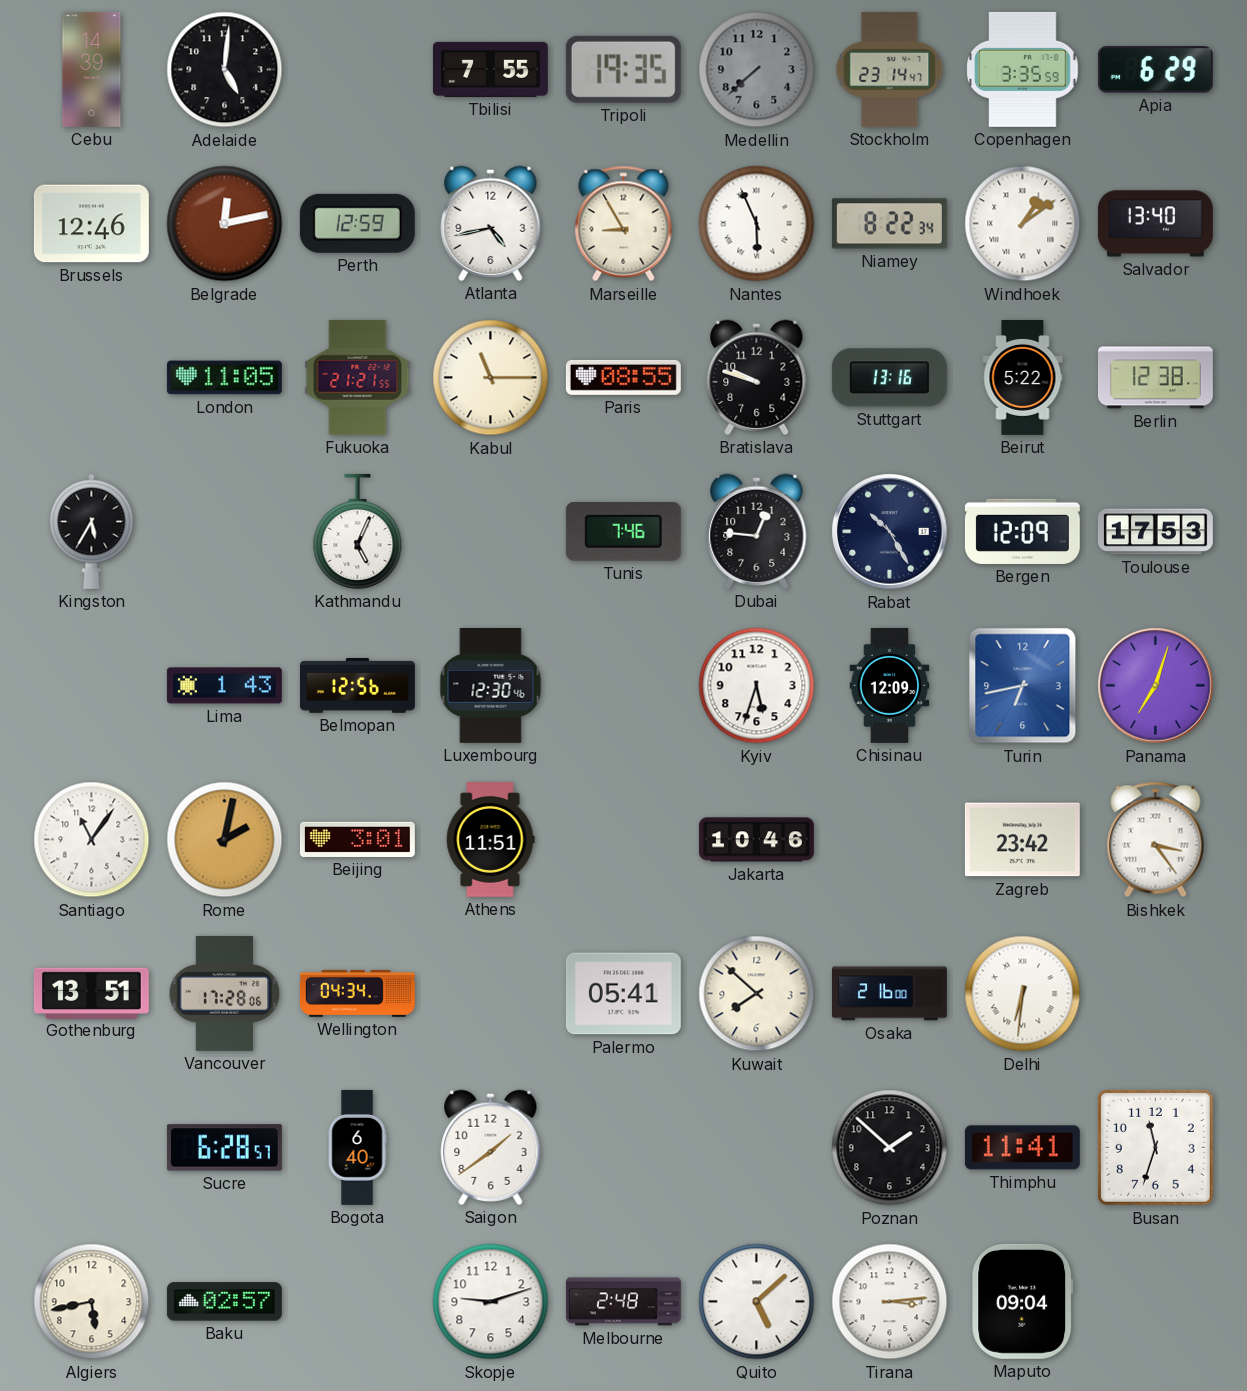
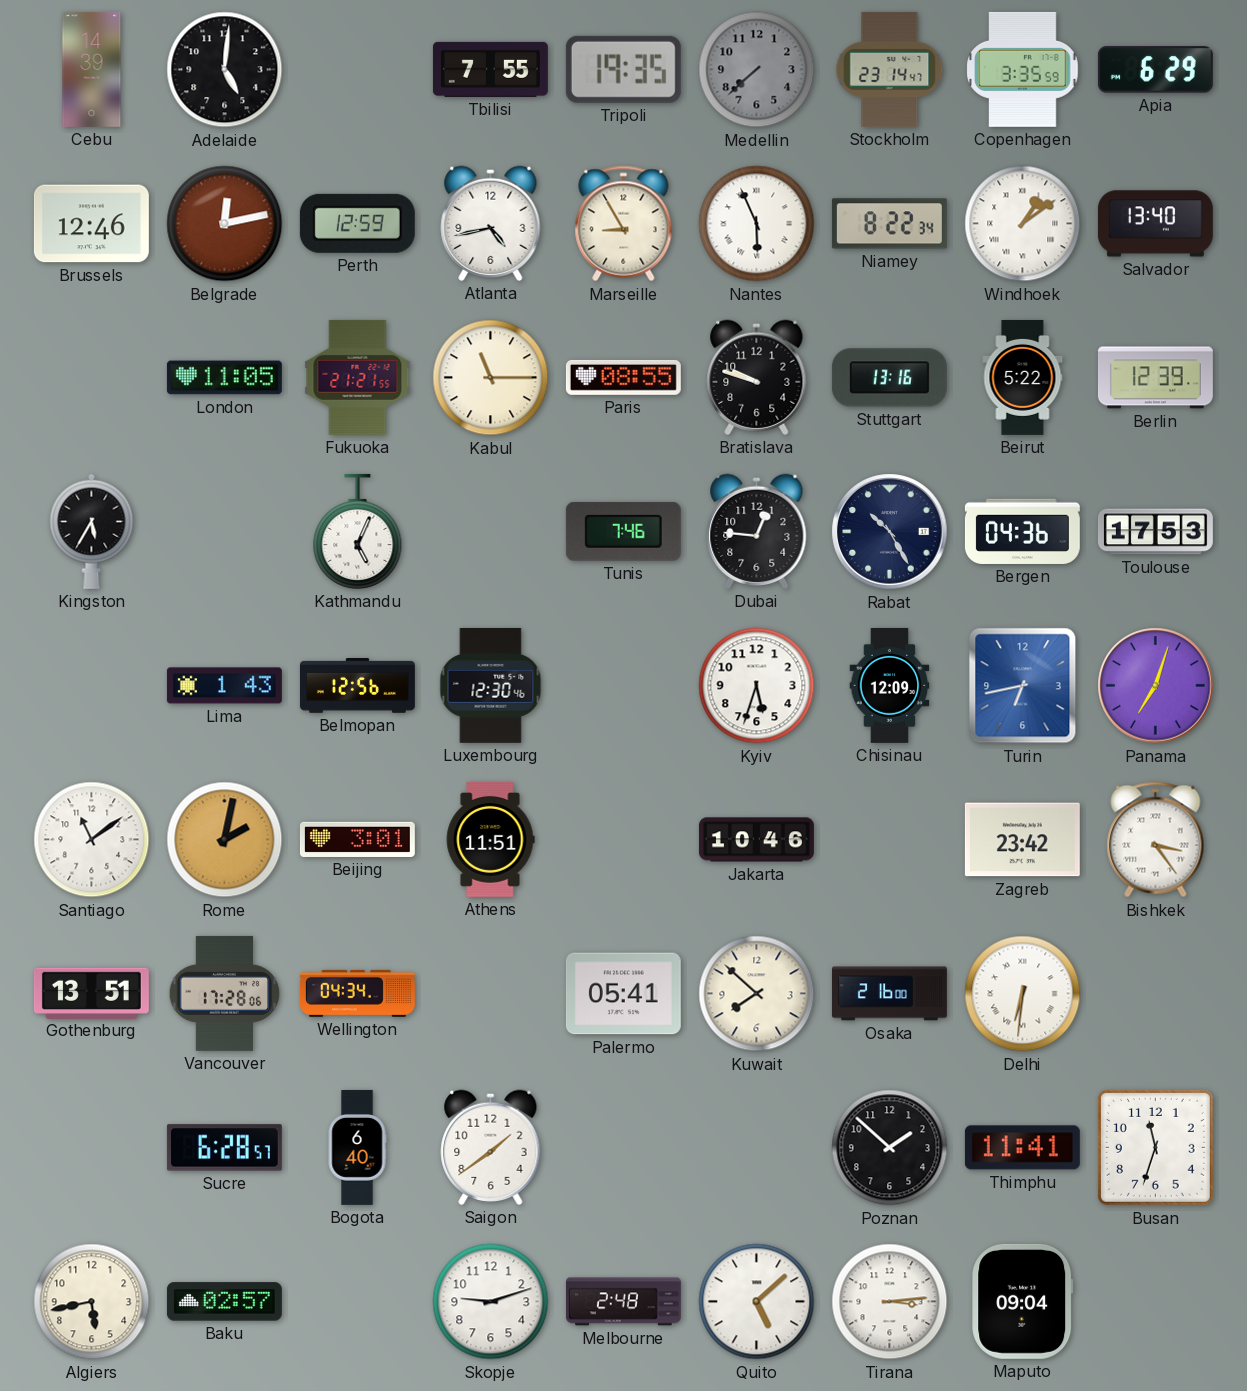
Berlin: 12:38 -> 12:39 (1155, 378)
Bergen: 12:09 -> 04:36 (1022, 531)
Santiago: 11:06 -> 11:09 (92, 840)
